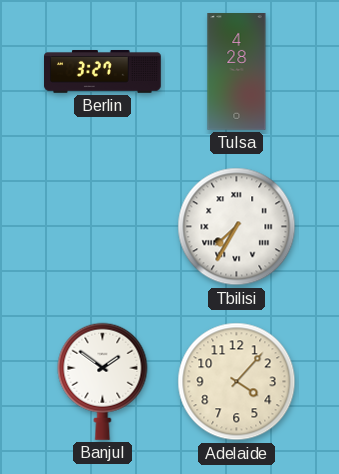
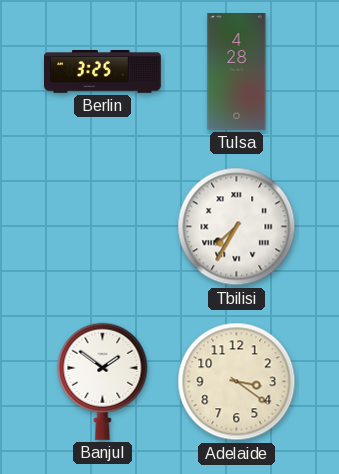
Berlin: 3:27 -> 3:25 (103, 72)
Adelaide: 4:07 -> 3:21 (237, 382)
